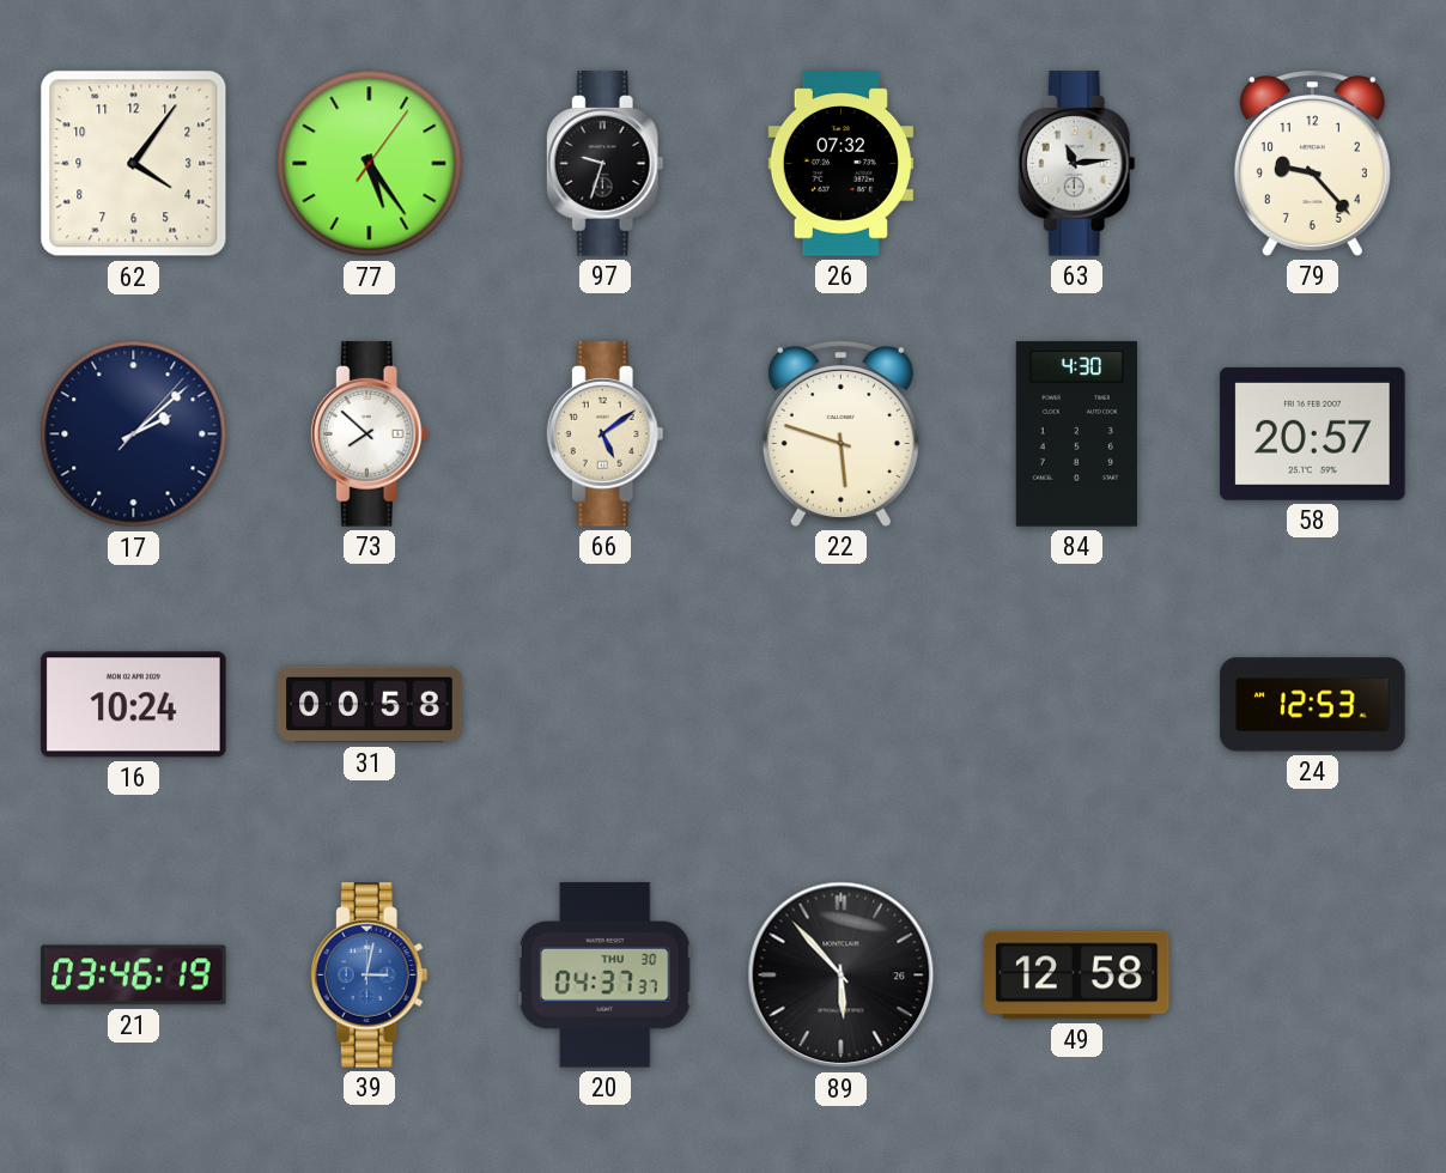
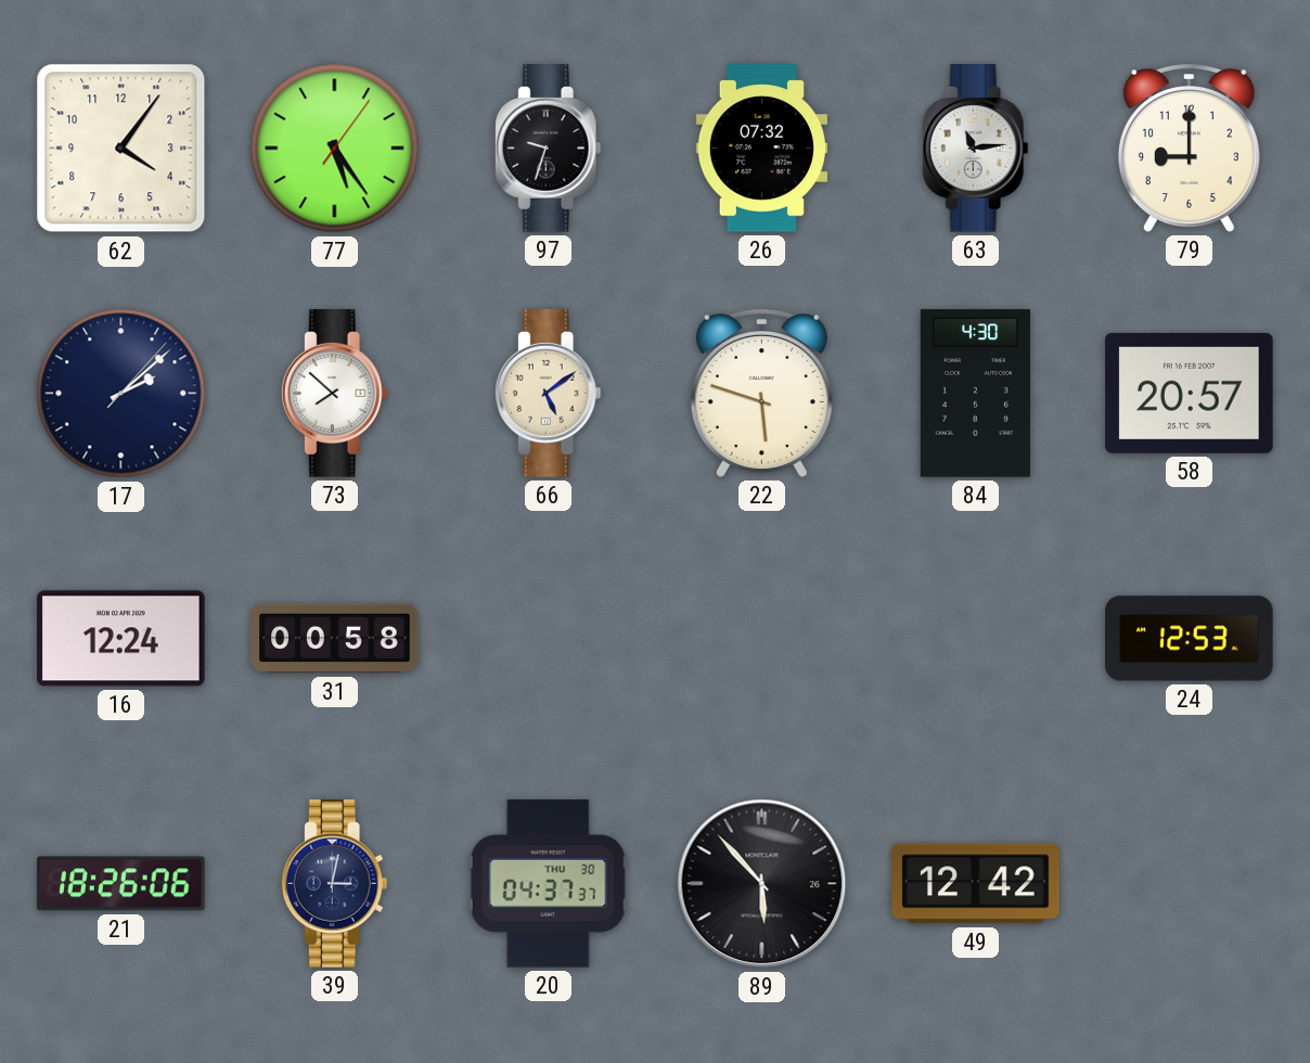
79: 9:23 -> 9:00 (1189, 149)
16: 10:24 -> 12:24 (121, 639)
21: 03:46 -> 18:26 (121, 884)
39 dial: blue -> navy (334, 884)
49: 12:58 -> 12:42 (976, 884)
